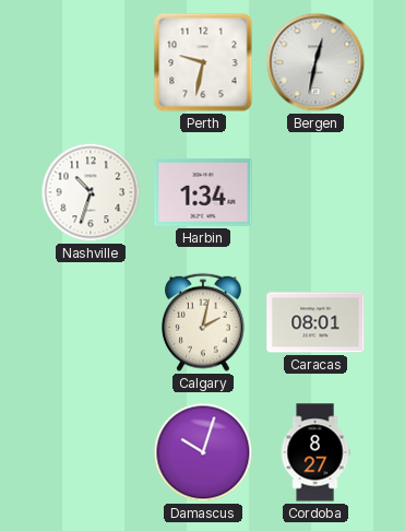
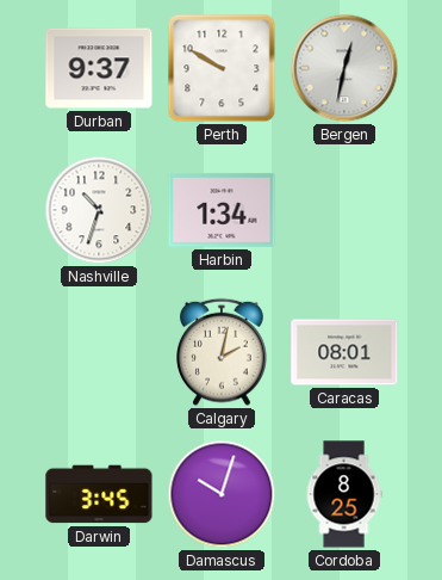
Durban: none -> 9:37 (99, 68)
Perth: 9:32 -> 9:50 (222, 68)
Darwin: none -> 3:45 (99, 494)
Cordoba: 8:27 -> 8:25 (344, 494)
